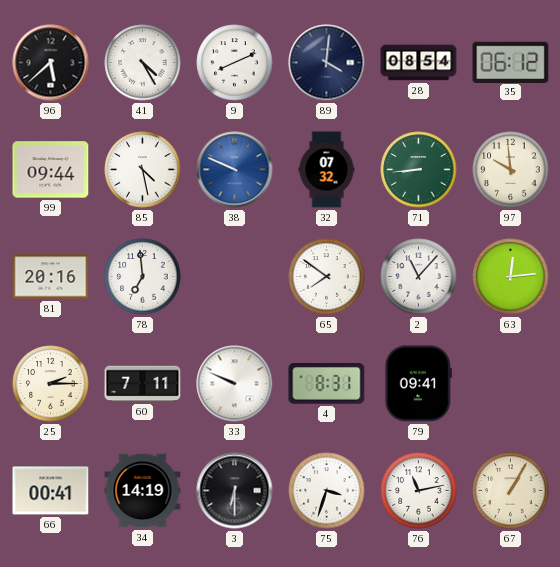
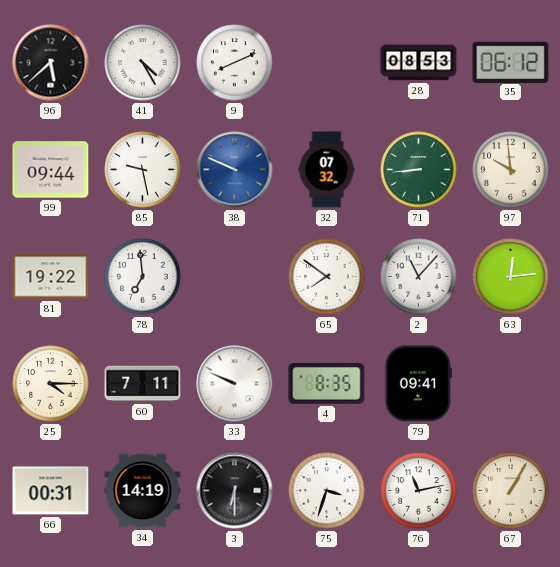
89: 4:01 -> none (327, 63)
28: 08:54 -> 08:53 (419, 63)
85: 4:28 -> 9:28 (143, 170)
81: 20:16 -> 19:22 (51, 277)
25: 2:15 -> 4:15 (51, 384)
4: 8:31 -> 8:35 (327, 384)
66: 00:41 -> 00:31 (51, 491)
